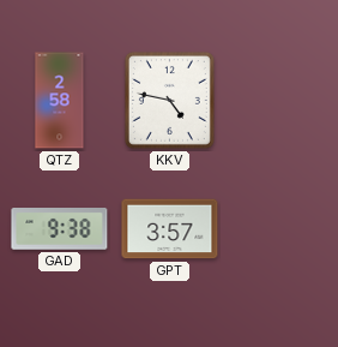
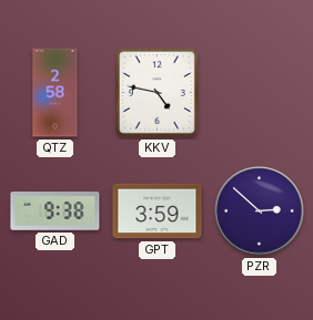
GPT: 3:57 -> 3:59 (158, 211)
PZR: none -> 2:52 (260, 211)
